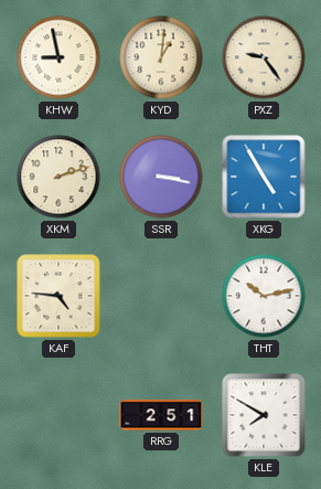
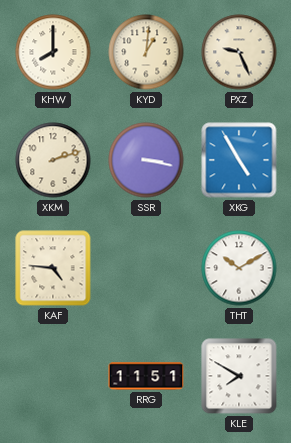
KHW: 8:58 -> 8:00 (53, 52)
PXZ: 9:24 -> 9:26 (239, 52)
THT: 10:13 -> 10:10 (239, 268)
RRG: 2:51 -> 11:51 (146, 376)
